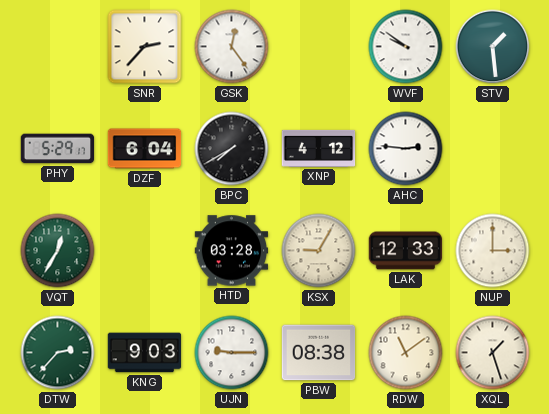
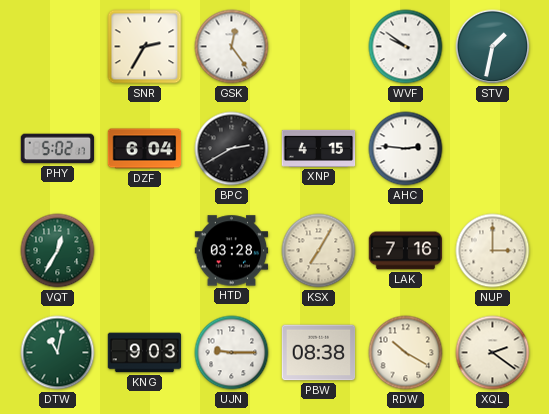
SNR: 2:37 -> 2:35 (145, 47)
STV: 1:29 -> 1:32 (493, 47)
PHY: 5:29 -> 5:02 (58, 149)
BPC: 7:40 -> 2:40 (232, 149)
XNP: 4:12 -> 4:15 (319, 148)
KSX: 9:05 -> 7:05 (319, 251)
LAK: 12:33 -> 7:16 (406, 251)
DTW: 2:37 -> 11:02 (58, 353)
RDW: 11:09 -> 10:20 (406, 353)
XQL: 1:27 -> 2:21 (493, 353)
